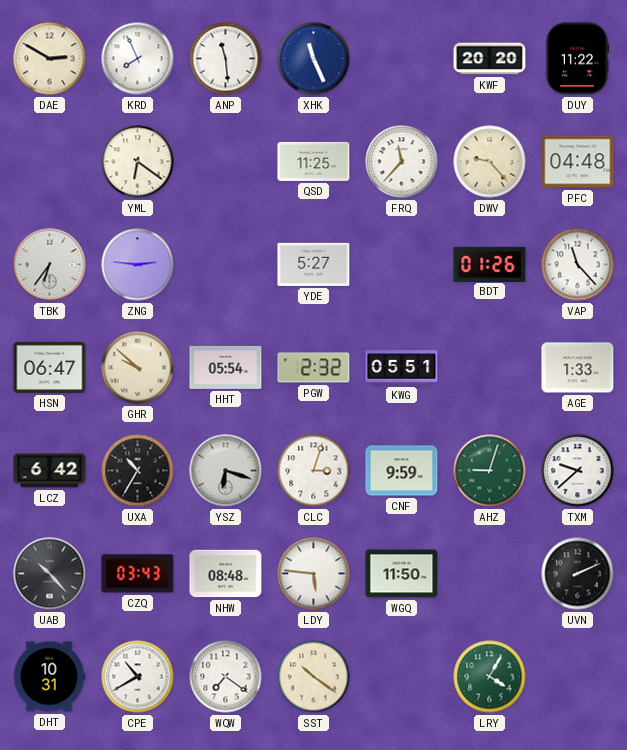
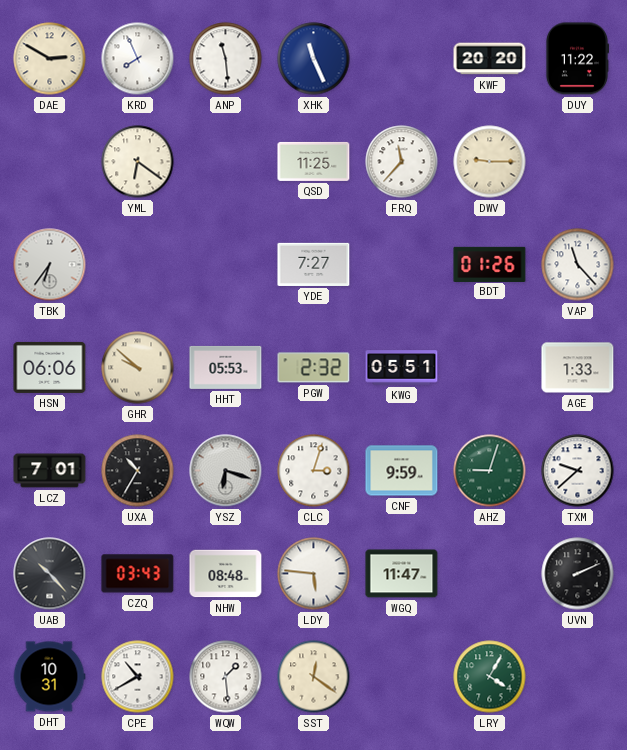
DWV: 9:23 -> 9:15 (490, 162)
PFC: 04:48 -> none (578, 162)
ZNG: 2:46 -> none (138, 265)
YDE: 5:27 -> 7:27 (314, 264)
HSN: 06:47 -> 06:06 (50, 367)
HHT: 05:54 -> 05:53 (226, 367)
LCZ: 6:42 -> 7:01 (50, 471)
WGQ: 11:50 -> 11:47 (402, 574)
WQW: 7:21 -> 1:29 (226, 677)
SST: 10:21 -> 12:21 (314, 677)
